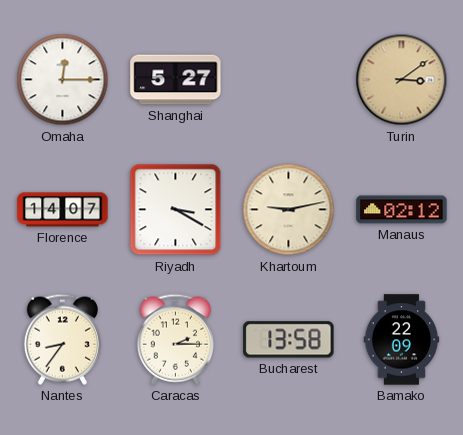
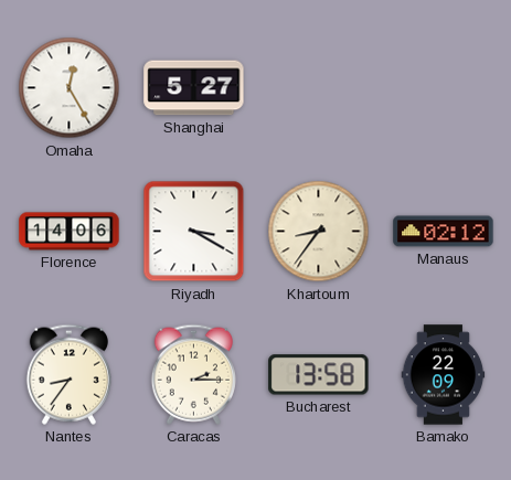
Omaha: 12:15 -> 12:25 (70, 88)
Turin: 3:09 -> none (402, 80)
Florence: 14:07 -> 14:06 (70, 232)
Khartoum: 9:13 -> 8:36 (319, 232)
